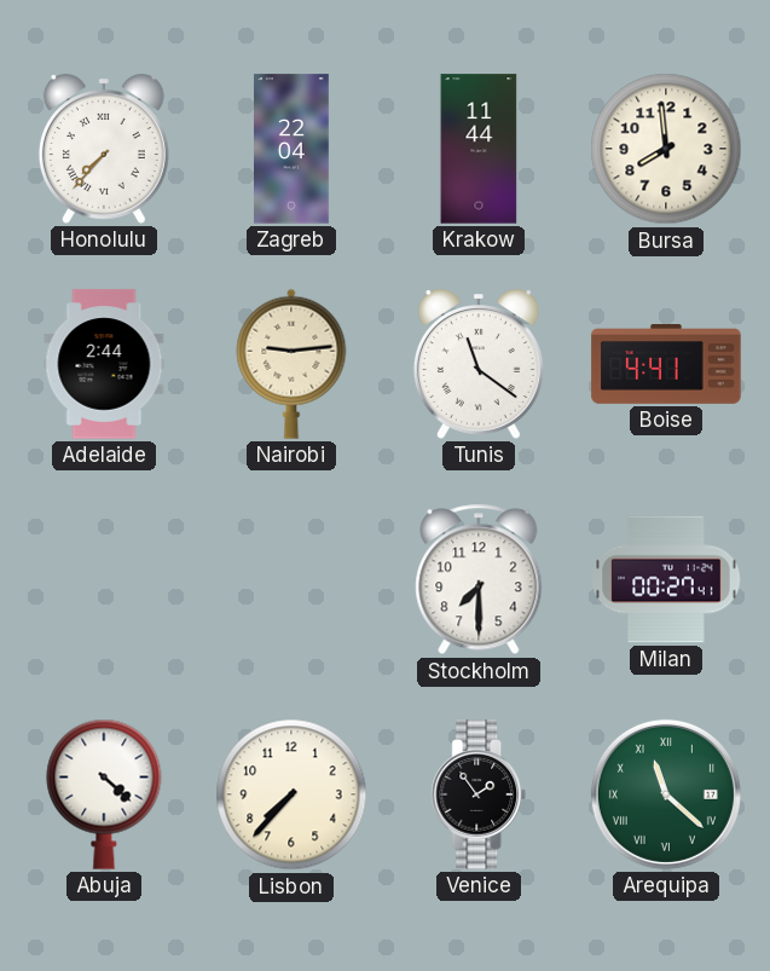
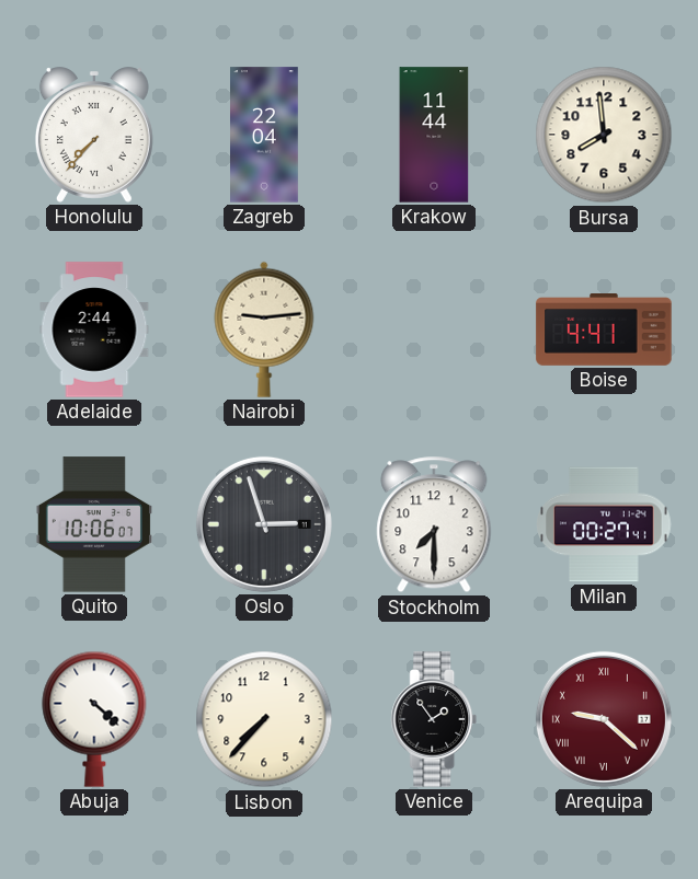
Tunis: 11:21 -> none (479, 364)
Quito: none -> 10:06 (93, 524)
Oslo: none -> 2:57 (264, 524)
Arequipa: 11:22 -> 9:22 (604, 719)
Arequipa dial: green -> burgundy (604, 719)
